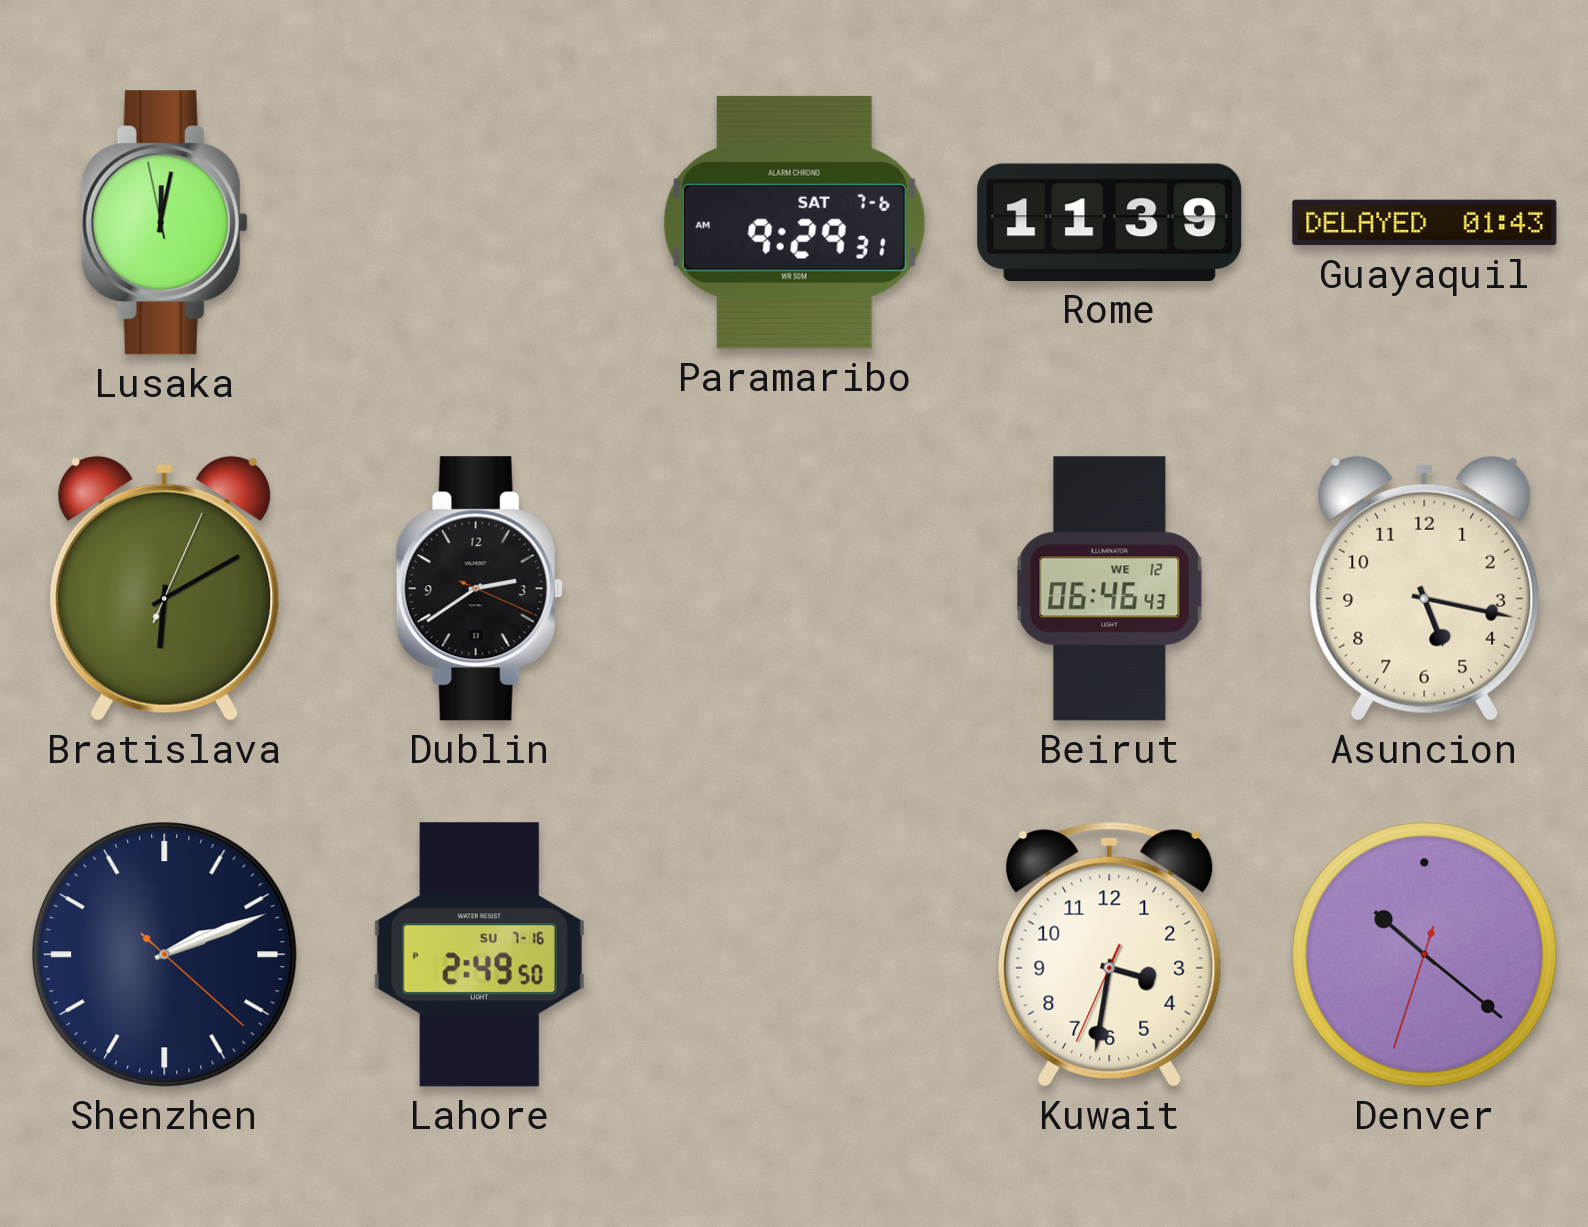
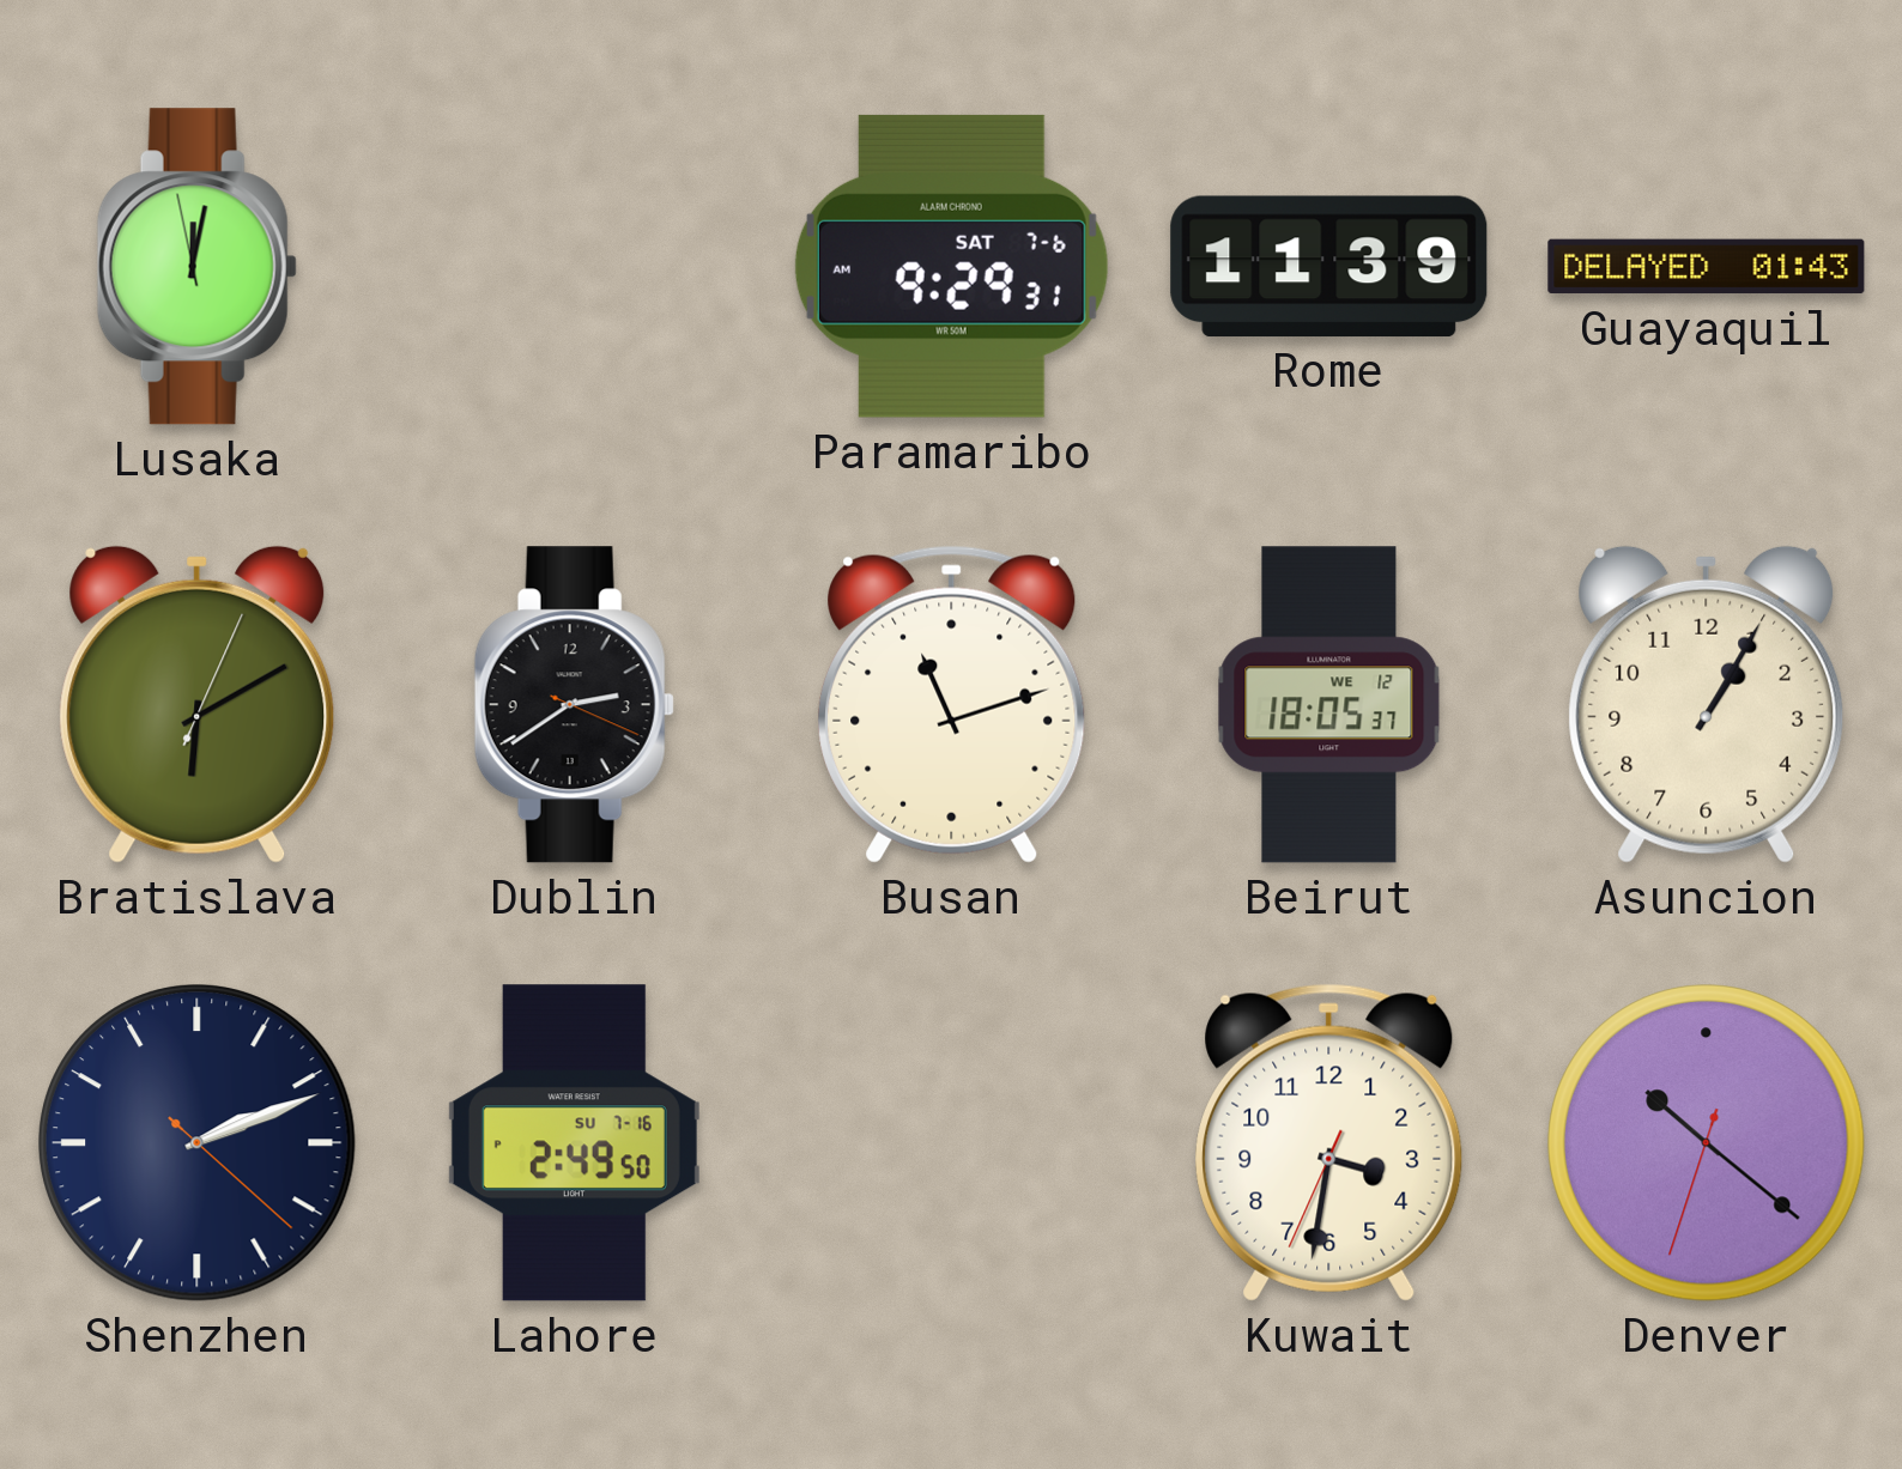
Busan: none -> 11:12 (952, 704)
Beirut: 06:46 -> 18:05 (1329, 705)
Asuncion: 5:17 -> 1:05 (1707, 704)
